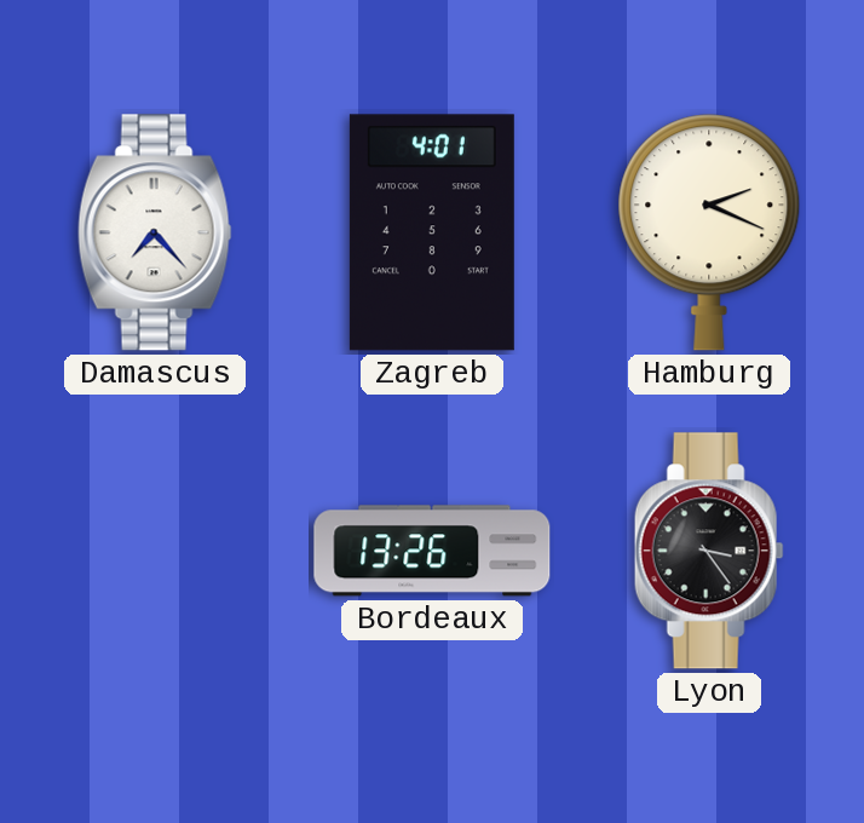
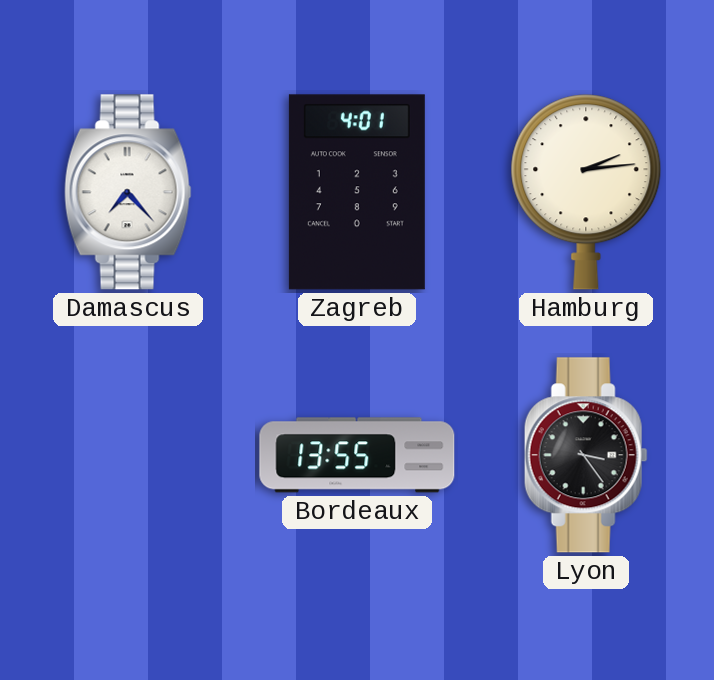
Hamburg: 2:19 -> 2:14 (586, 192)
Bordeaux: 13:26 -> 13:55 (357, 455)
